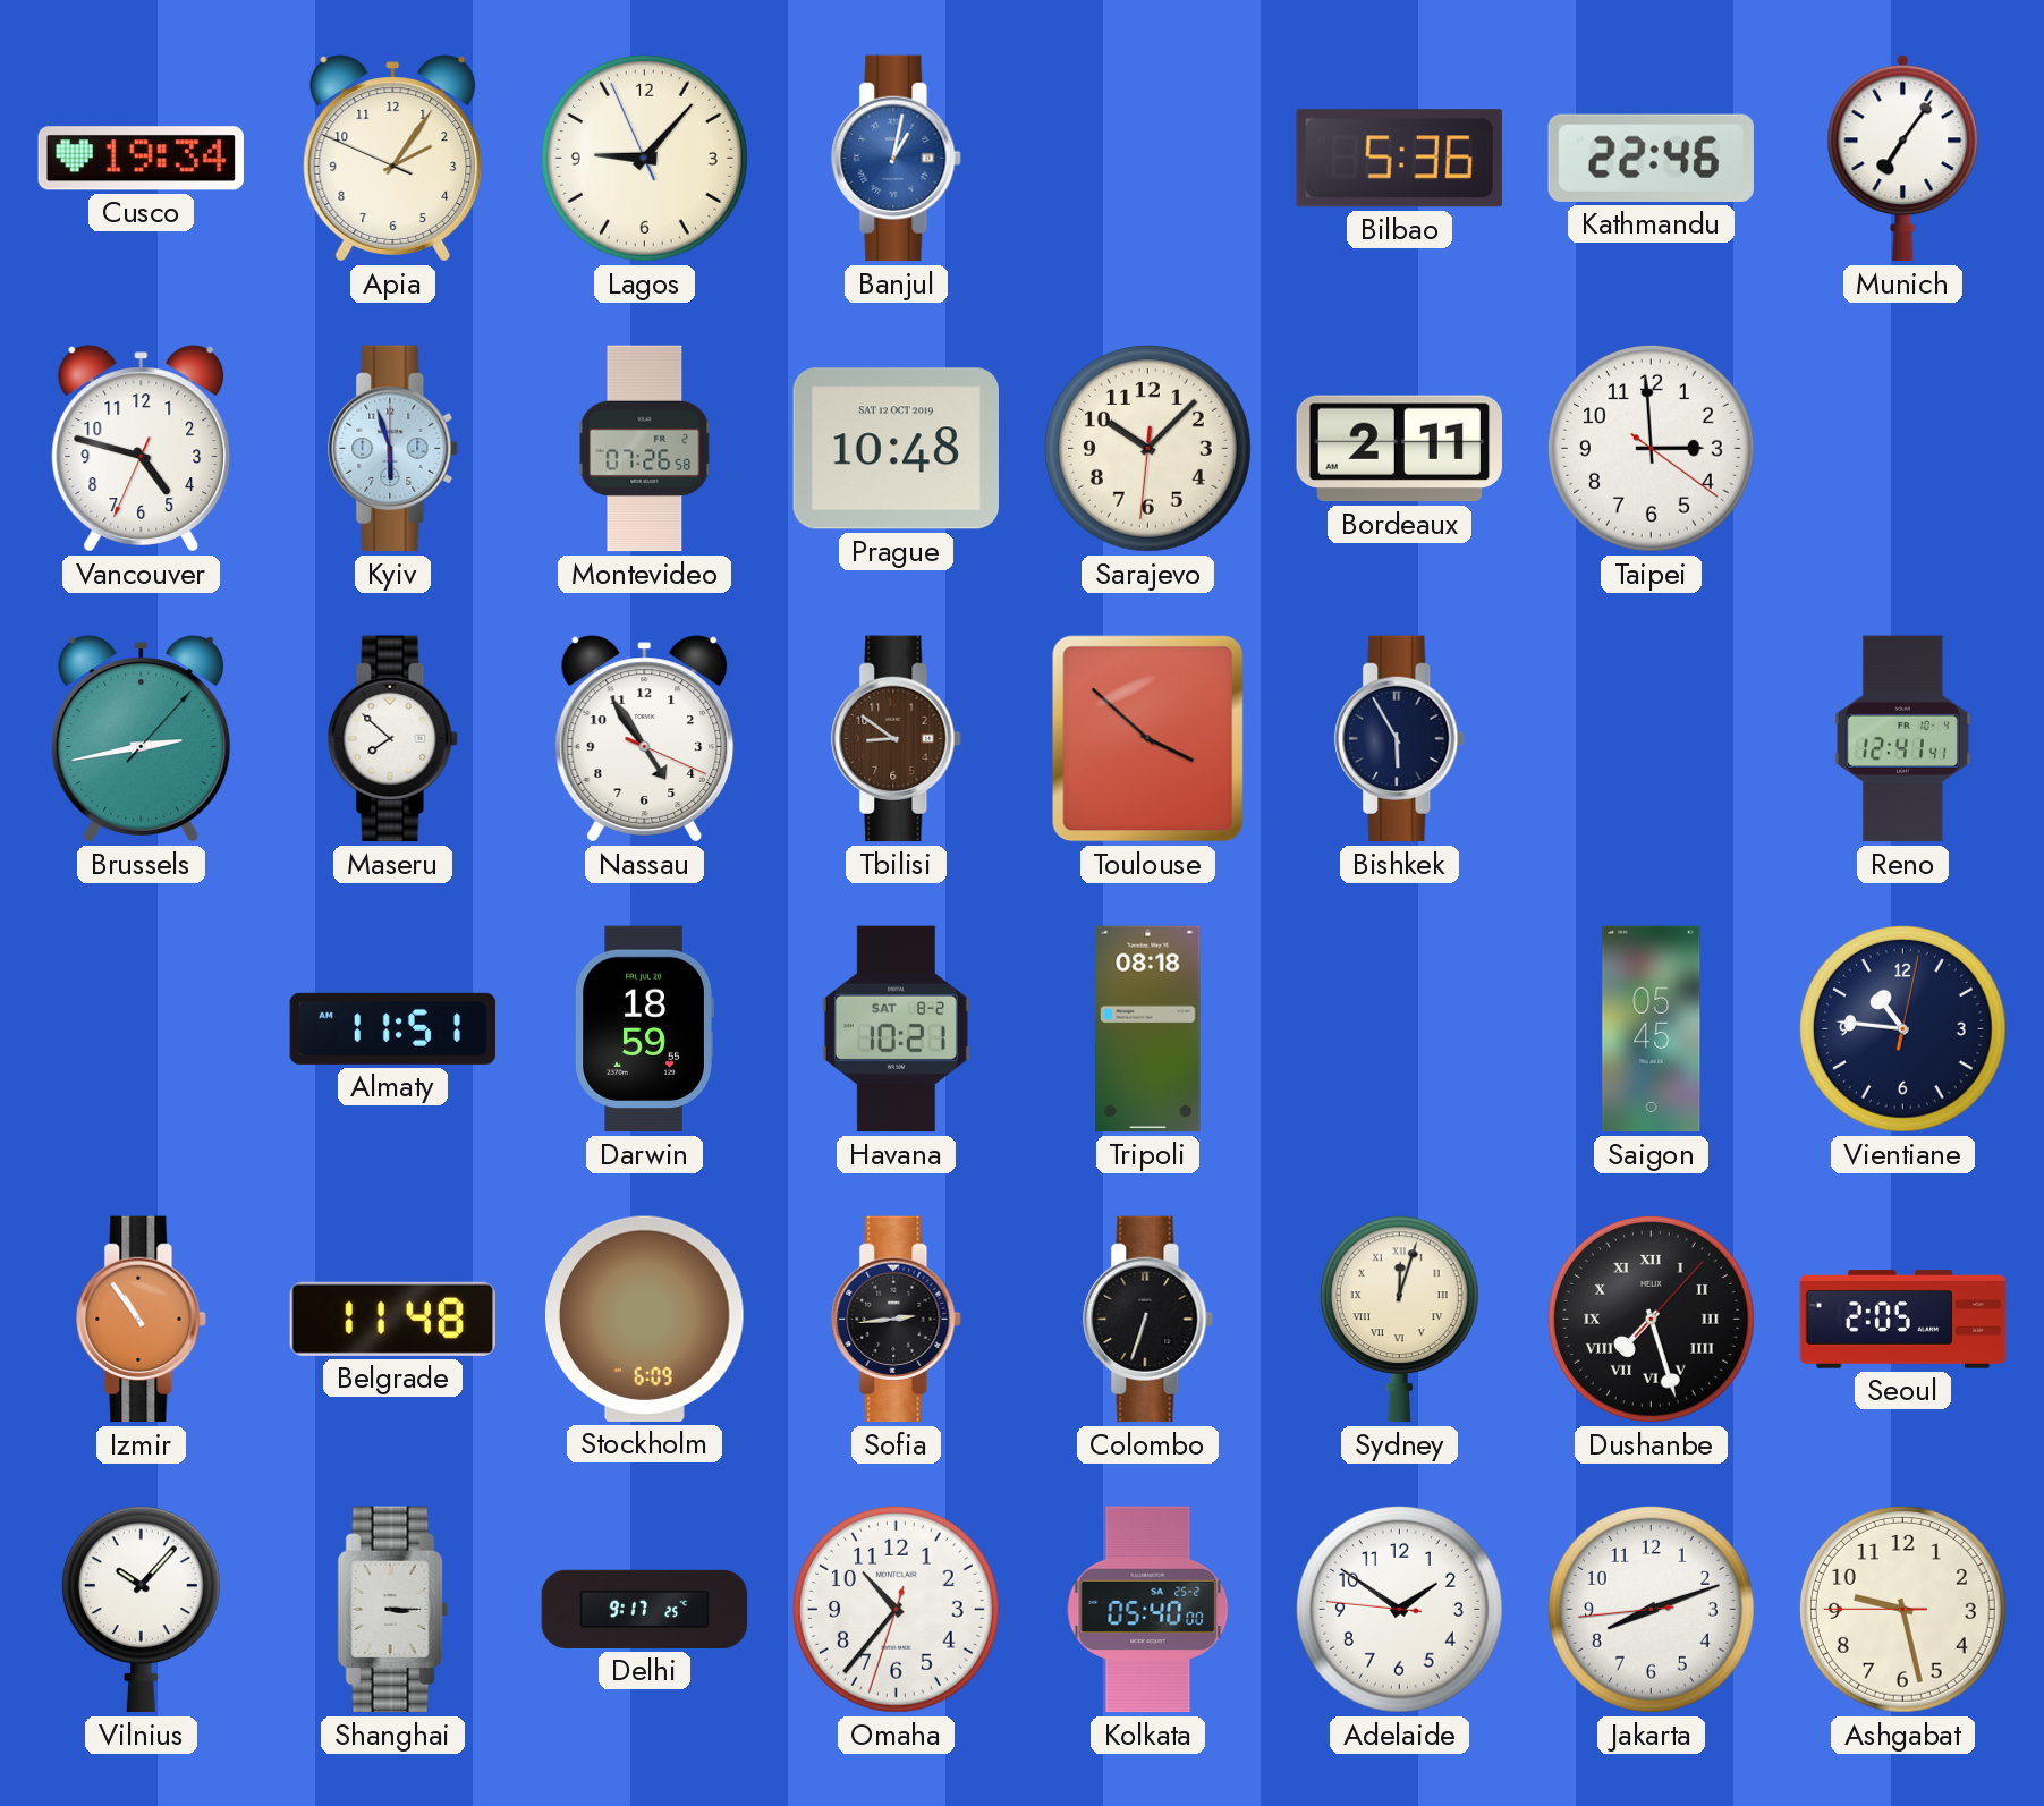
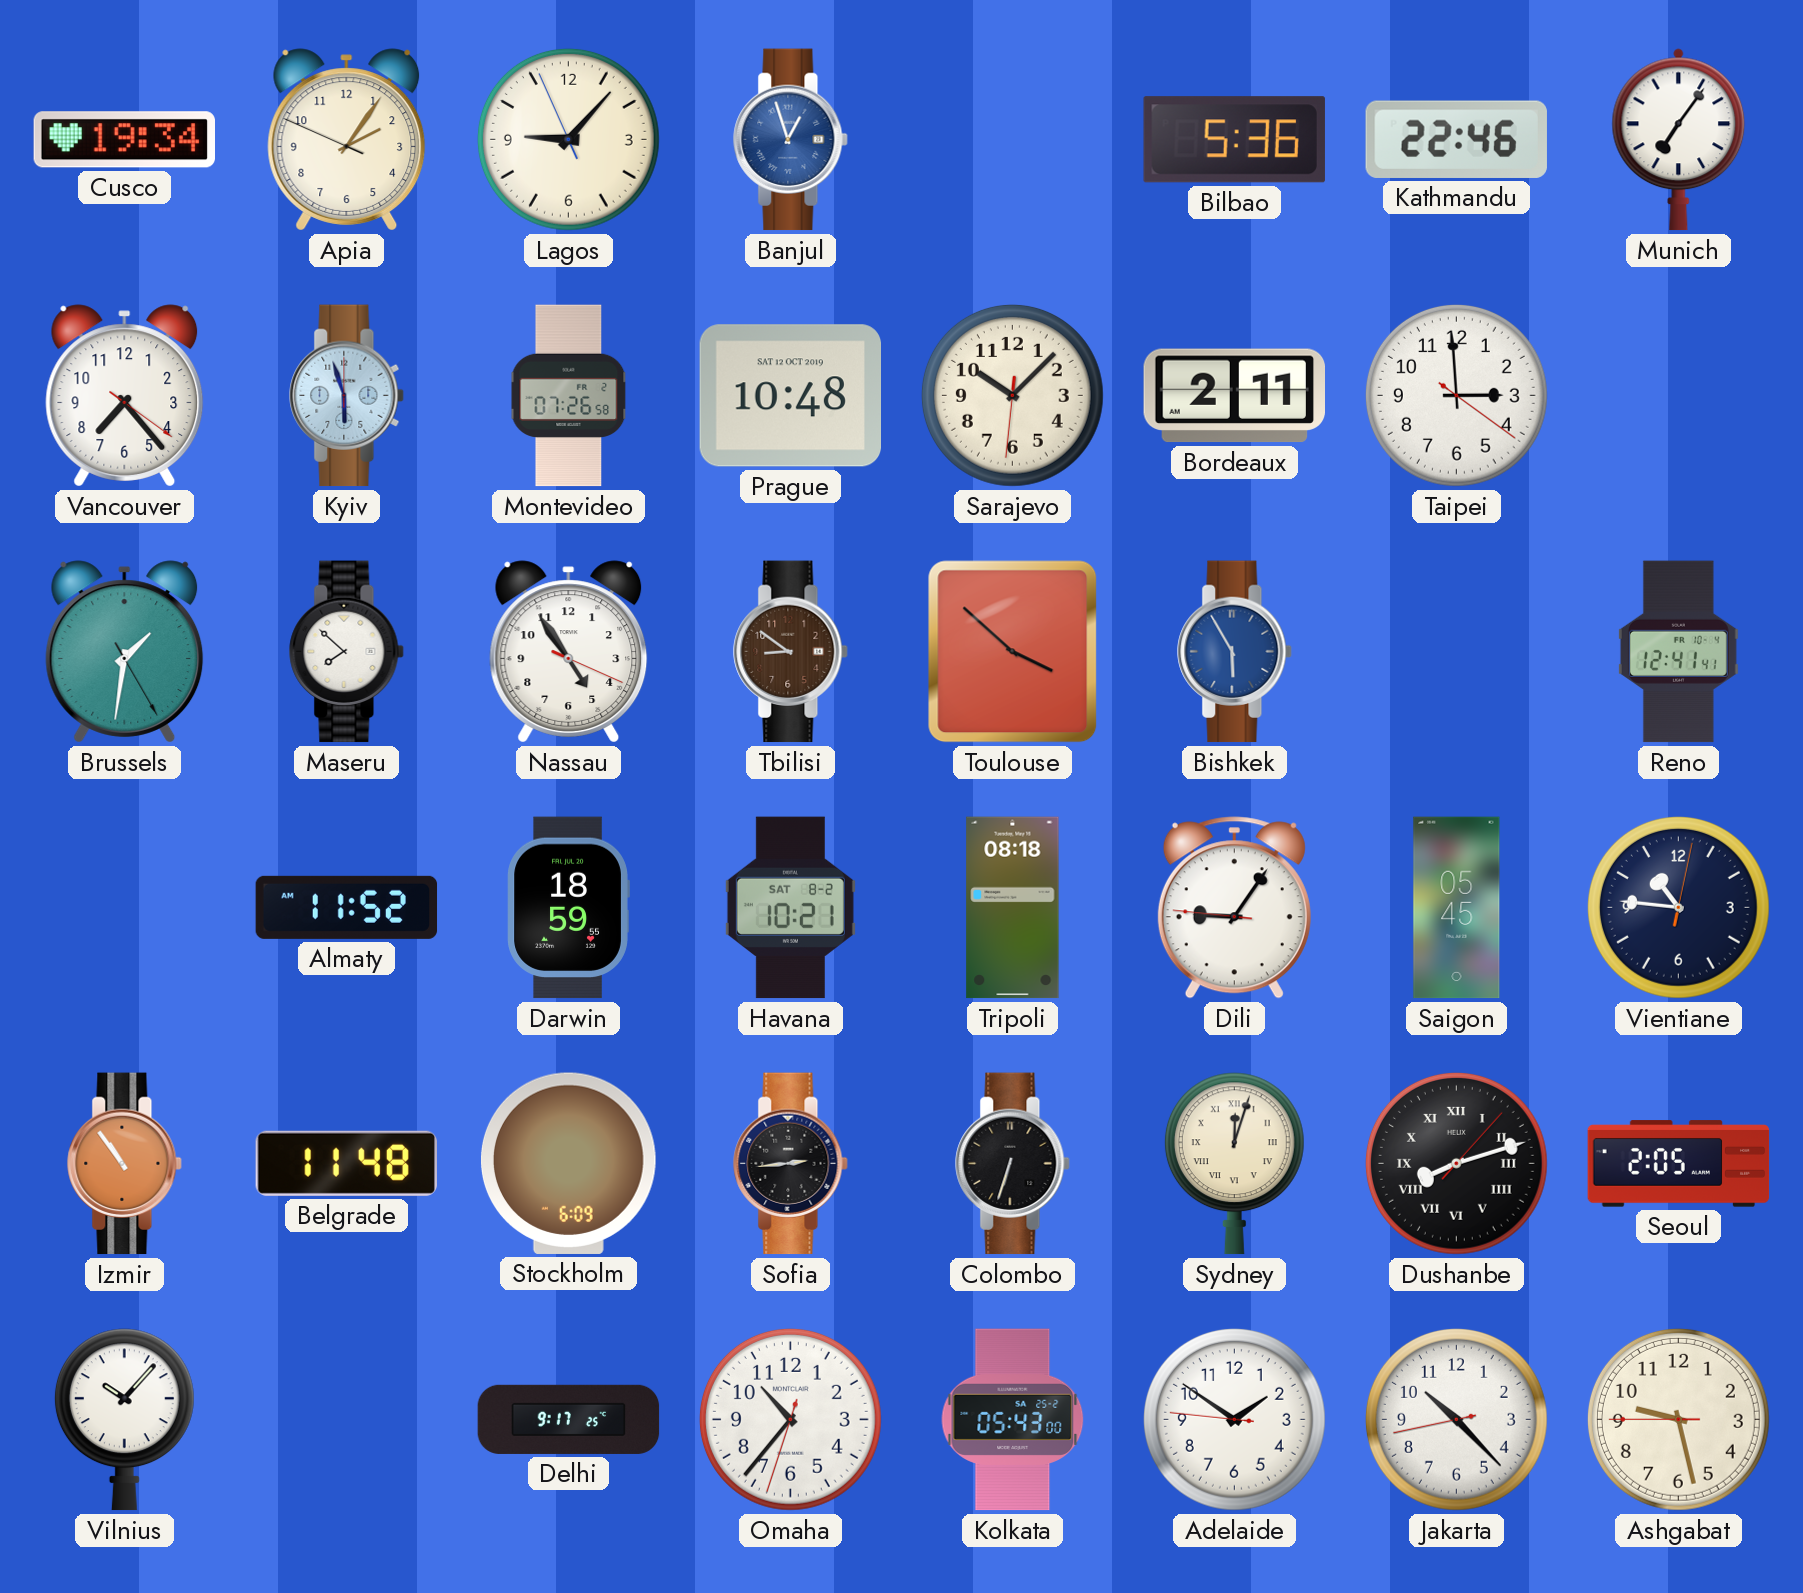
Banjul: 1:02 -> 12:57 (791, 140)
Vancouver: 4:47 -> 7:23 (125, 396)
Brussels: 2:43 -> 1:31 (125, 652)
Bishkek dial: navy -> blue (1235, 652)
Almaty: 11:51 -> 11:52 (347, 907)
Dili: none -> 9:05 (1234, 908)
Dushanbe: 7:27 -> 8:12 (1456, 1163)
Shanghai: 3:15 -> none (393, 1610)
Kolkata: 05:40 -> 05:43 (1013, 1420)
Jakarta: 8:11 -> 10:22 (1456, 1419)
